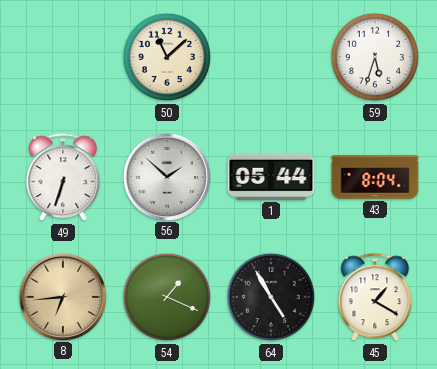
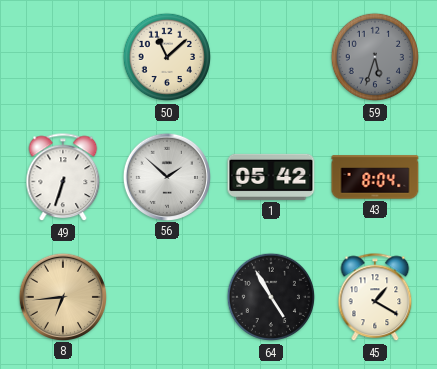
59 dial: white -> grey (375, 57)
1: 05:44 -> 05:42 (271, 177)
54: 1:19 -> none (167, 297)
